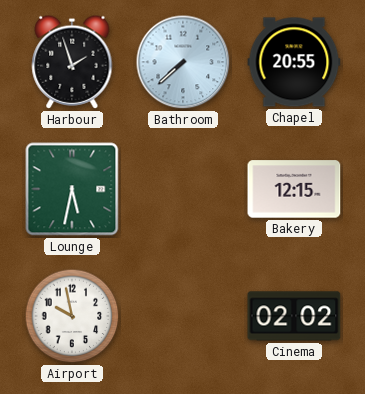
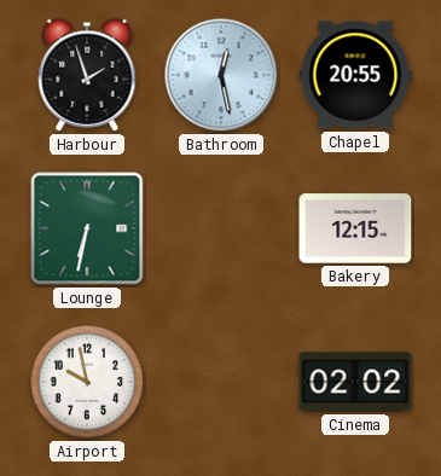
Bathroom: 7:38 -> 12:28 (221, 75)
Lounge: 5:32 -> 6:32 (87, 228)
